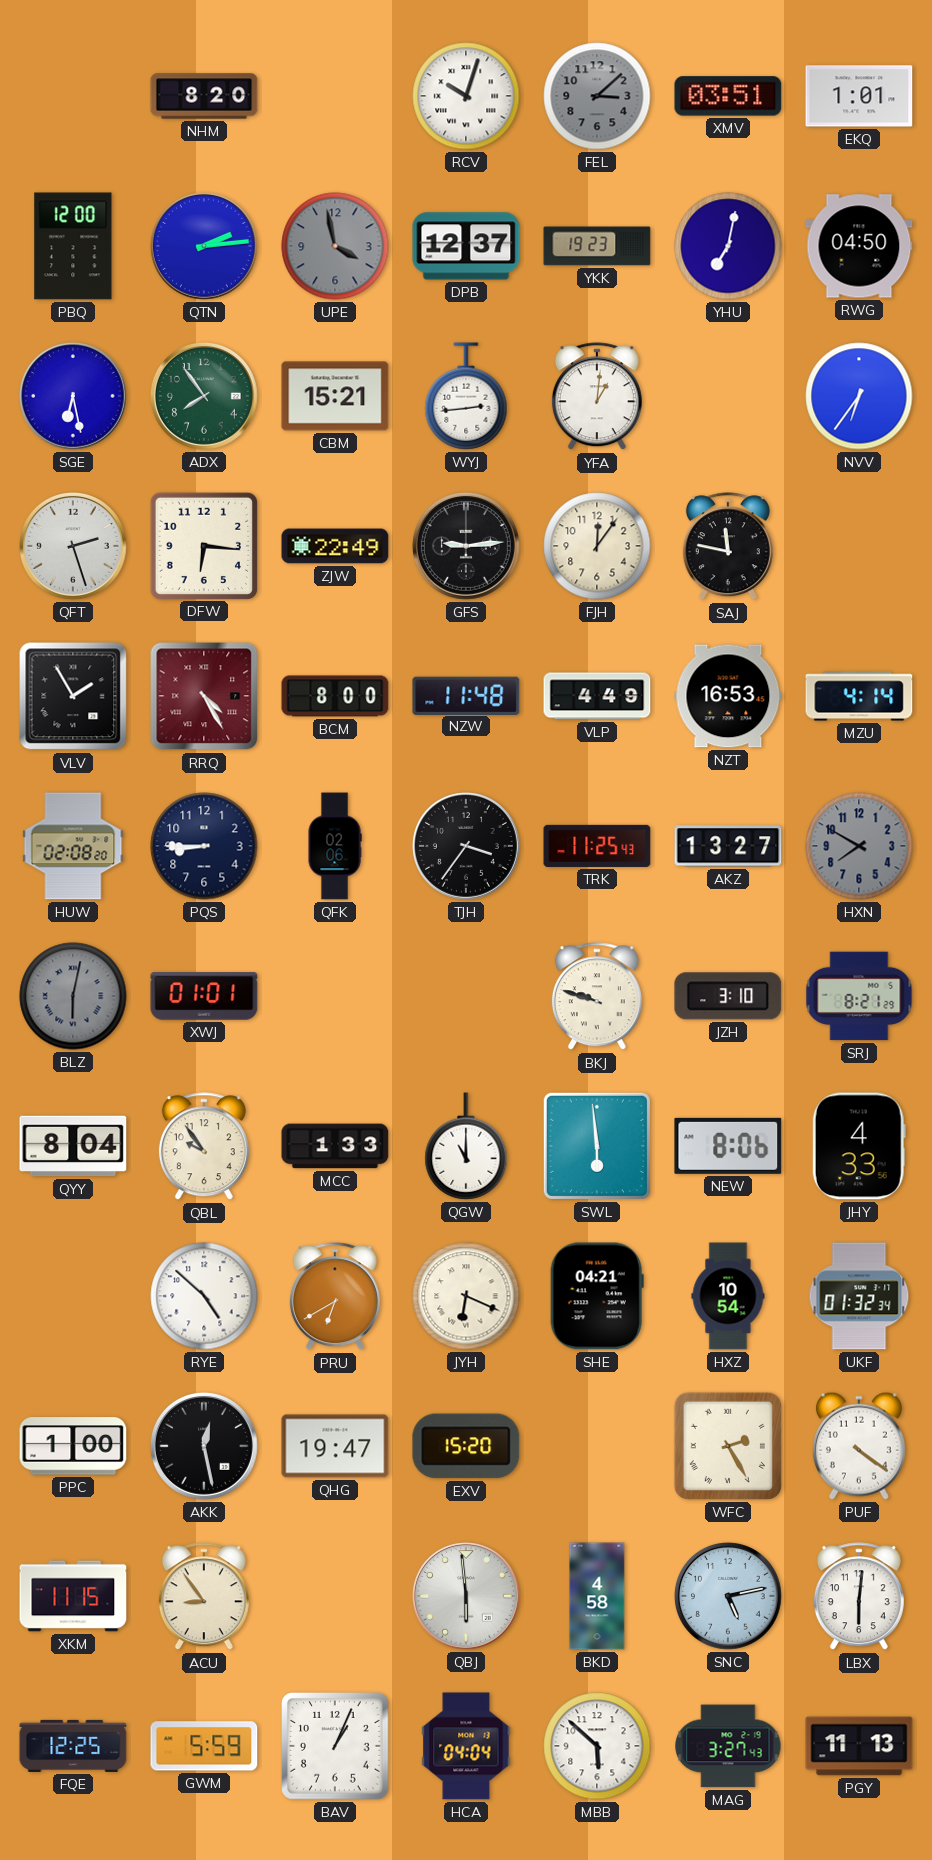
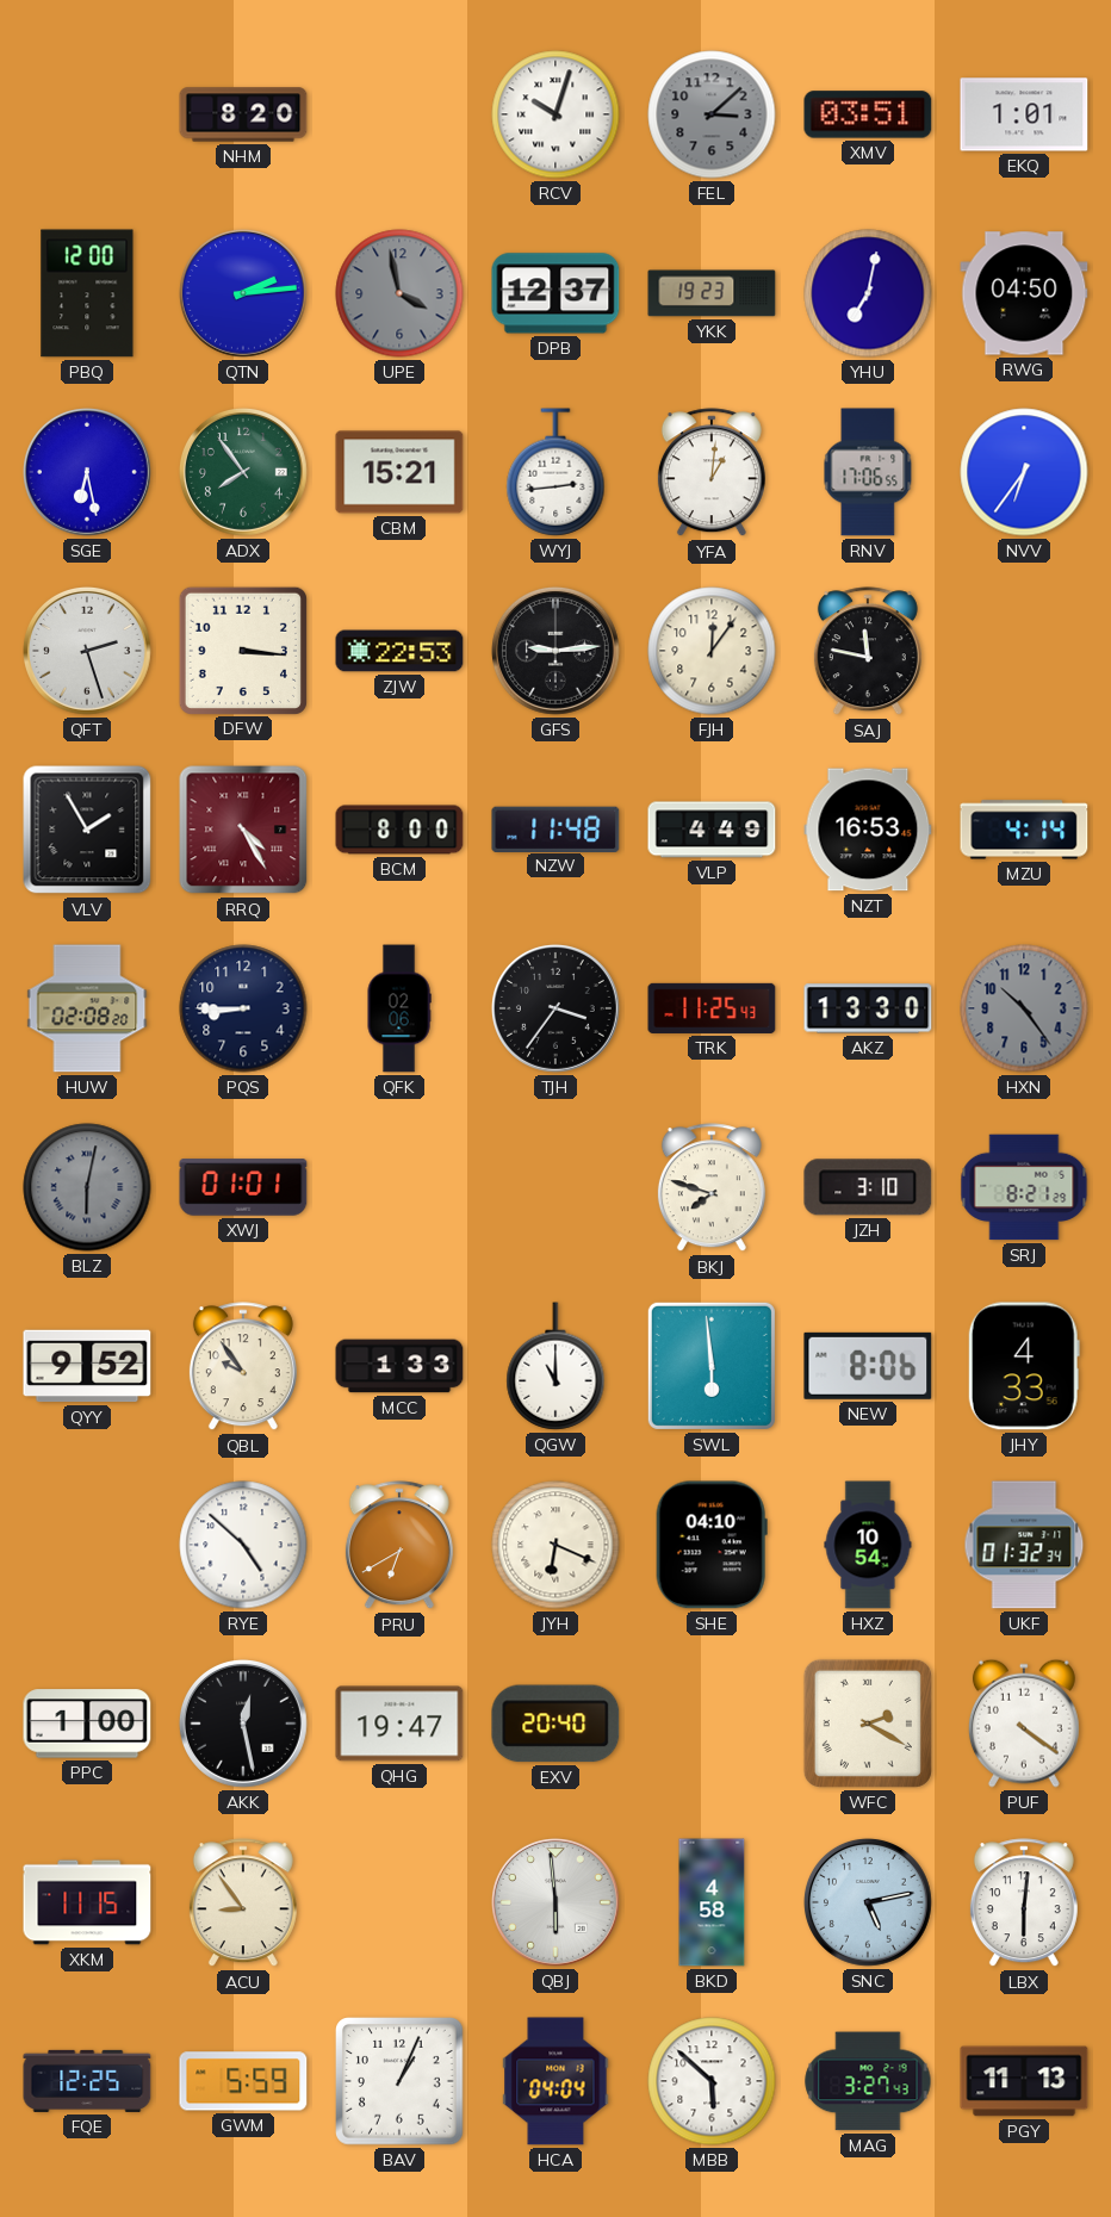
RNV: none -> 17:06 (868, 472)
DFW: 6:16 -> 3:16 (242, 650)
ZJW: 22:49 -> 22:53 (399, 651)
AKZ: 13:27 -> 13:30 (868, 1008)
HXN: 7:50 -> 10:24 (1024, 1008)
BKJ: 9:48 -> 7:48 (712, 1188)
QYY: 8:04 -> 9:52 (87, 1366)
SHE: 04:21 -> 04:10 (712, 1545)
EXV: 15:20 -> 20:40 (555, 1724)
WFC: 2:25 -> 2:20 (868, 1724)
